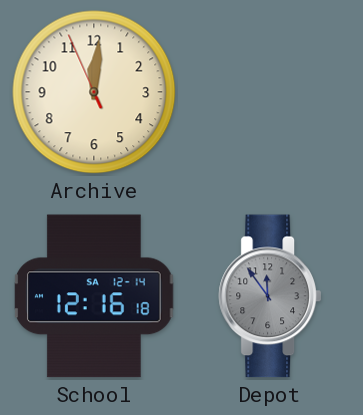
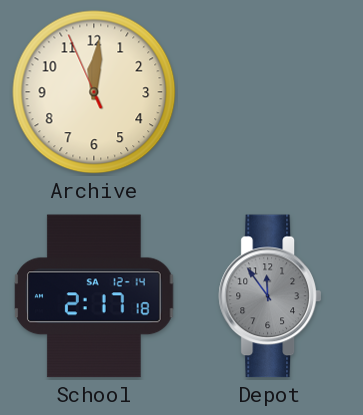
School: 12:16 -> 2:17 (94, 296)
